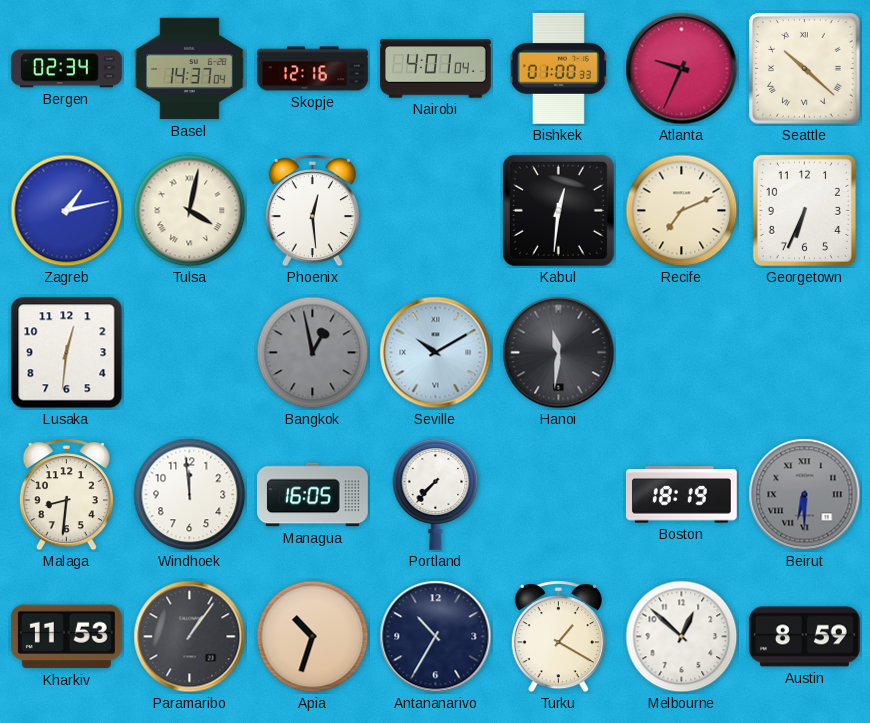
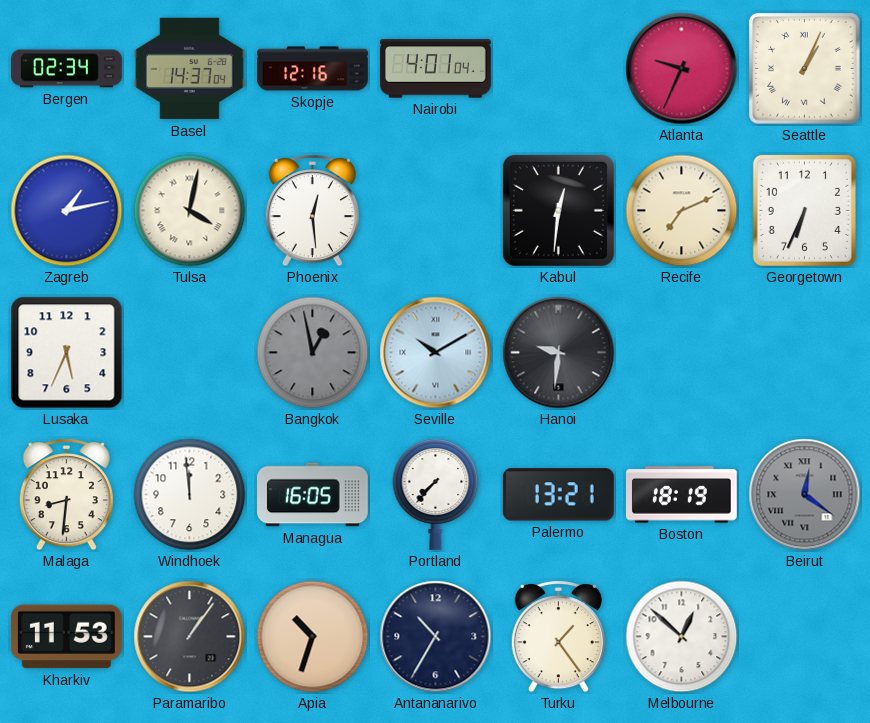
Bishkek: 01:00 -> none (558, 68)
Seattle: 10:22 -> 1:04 (805, 69)
Lusaka: 12:31 -> 5:34 (67, 353)
Hanoi: 11:31 -> 9:31 (559, 353)
Palermo: none -> 13:21 (558, 495)
Beirut: 6:30 -> 12:21 (805, 495)
Turku: 1:20 -> 1:24 (558, 637)
Austin: 8:59 -> none (804, 637)
